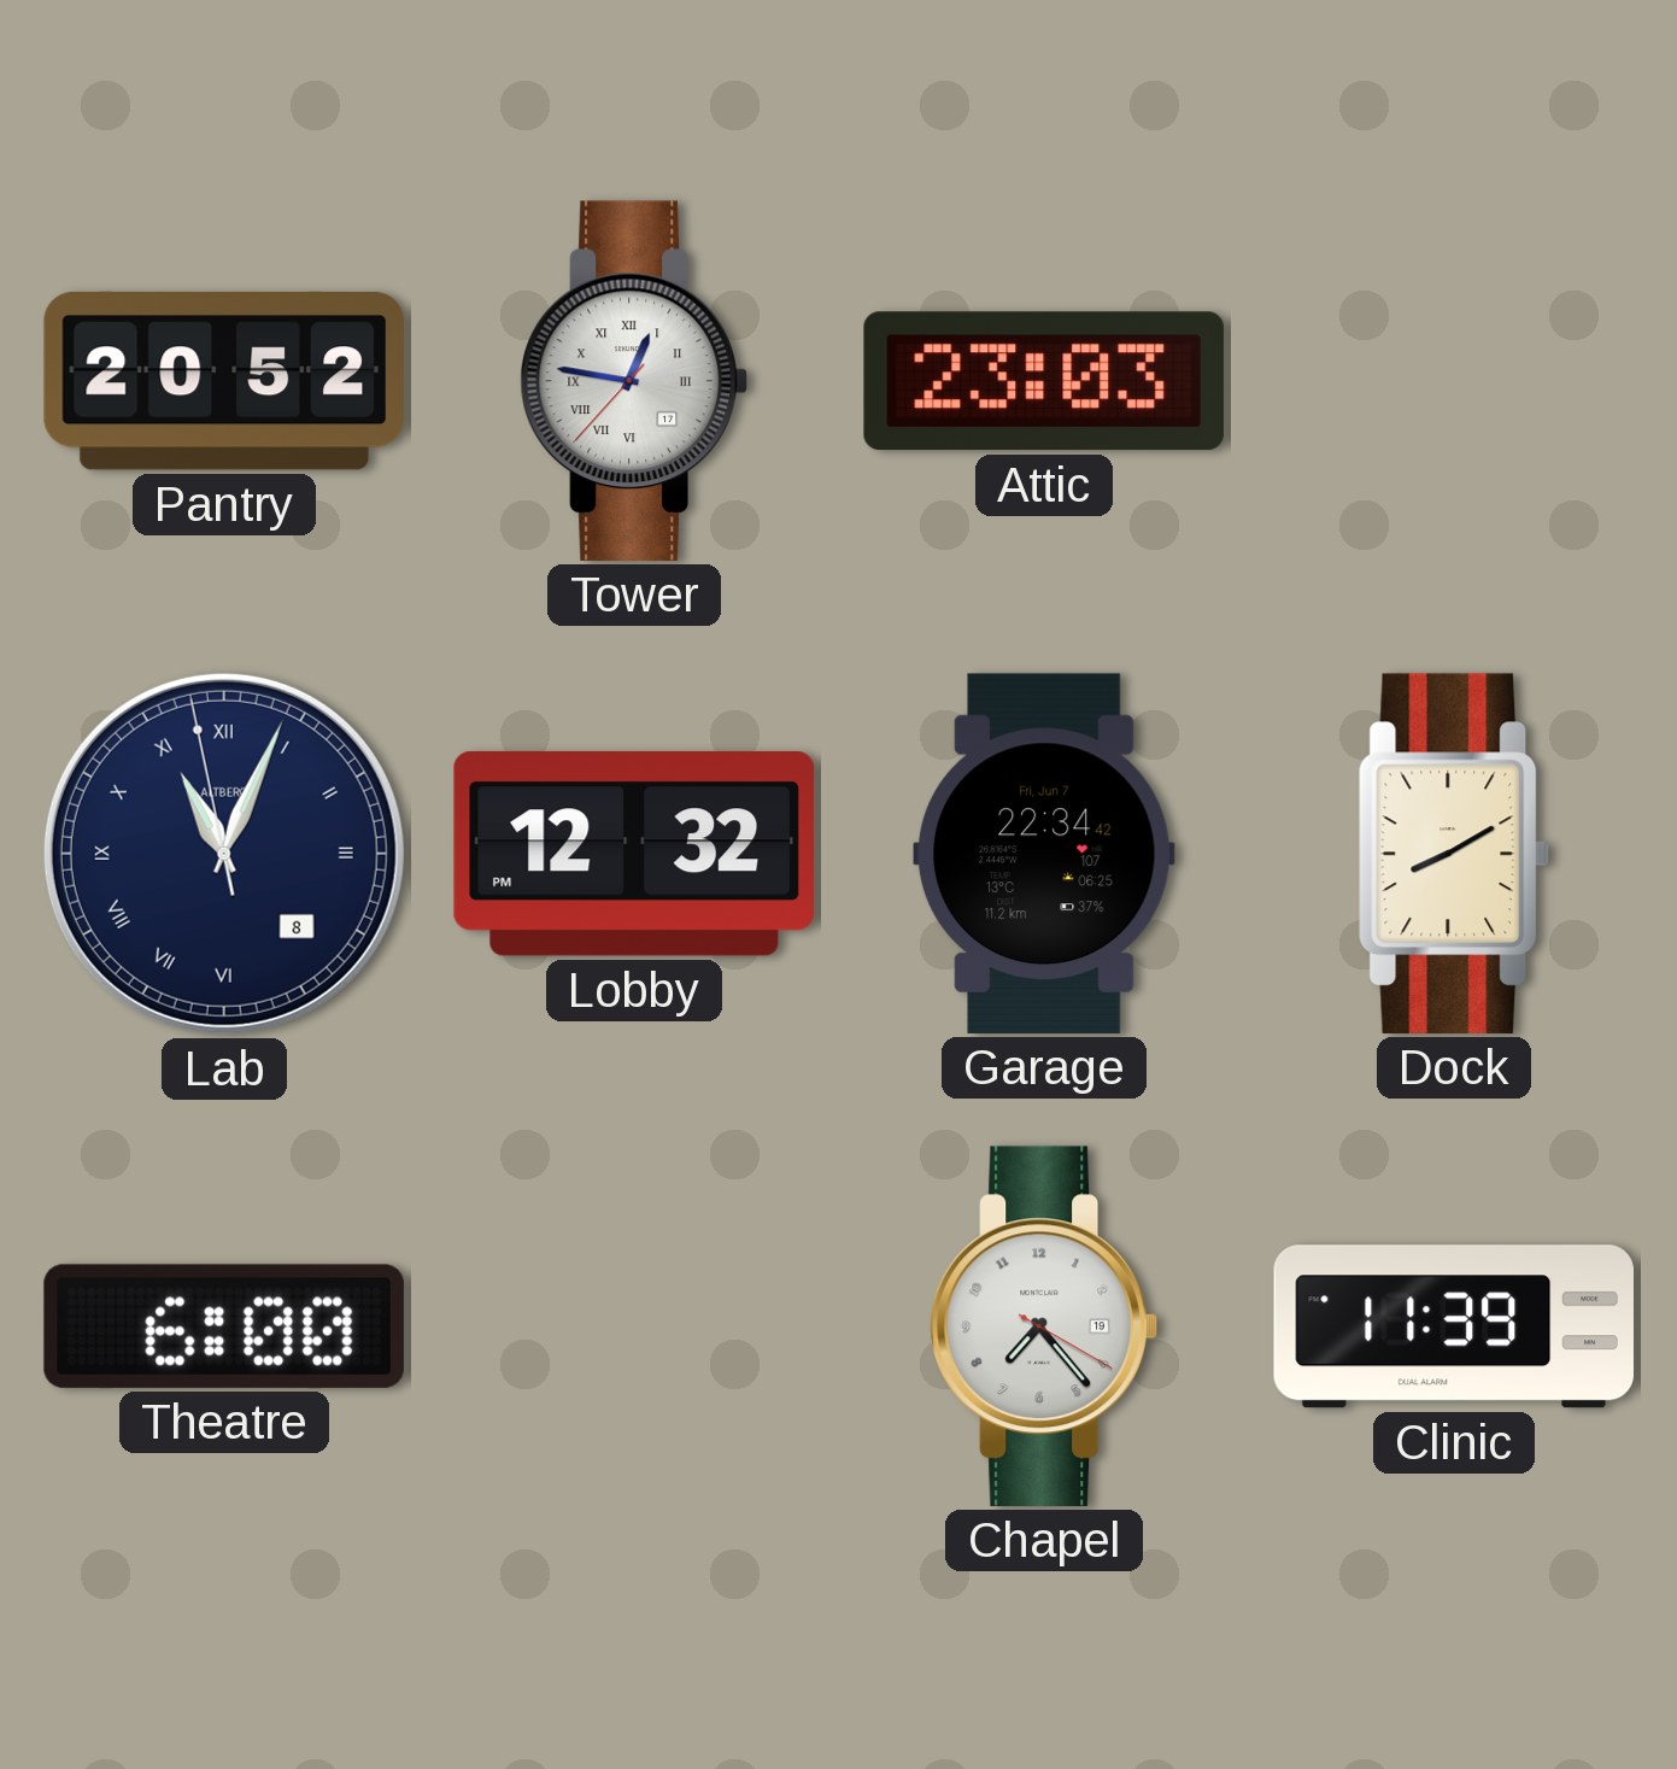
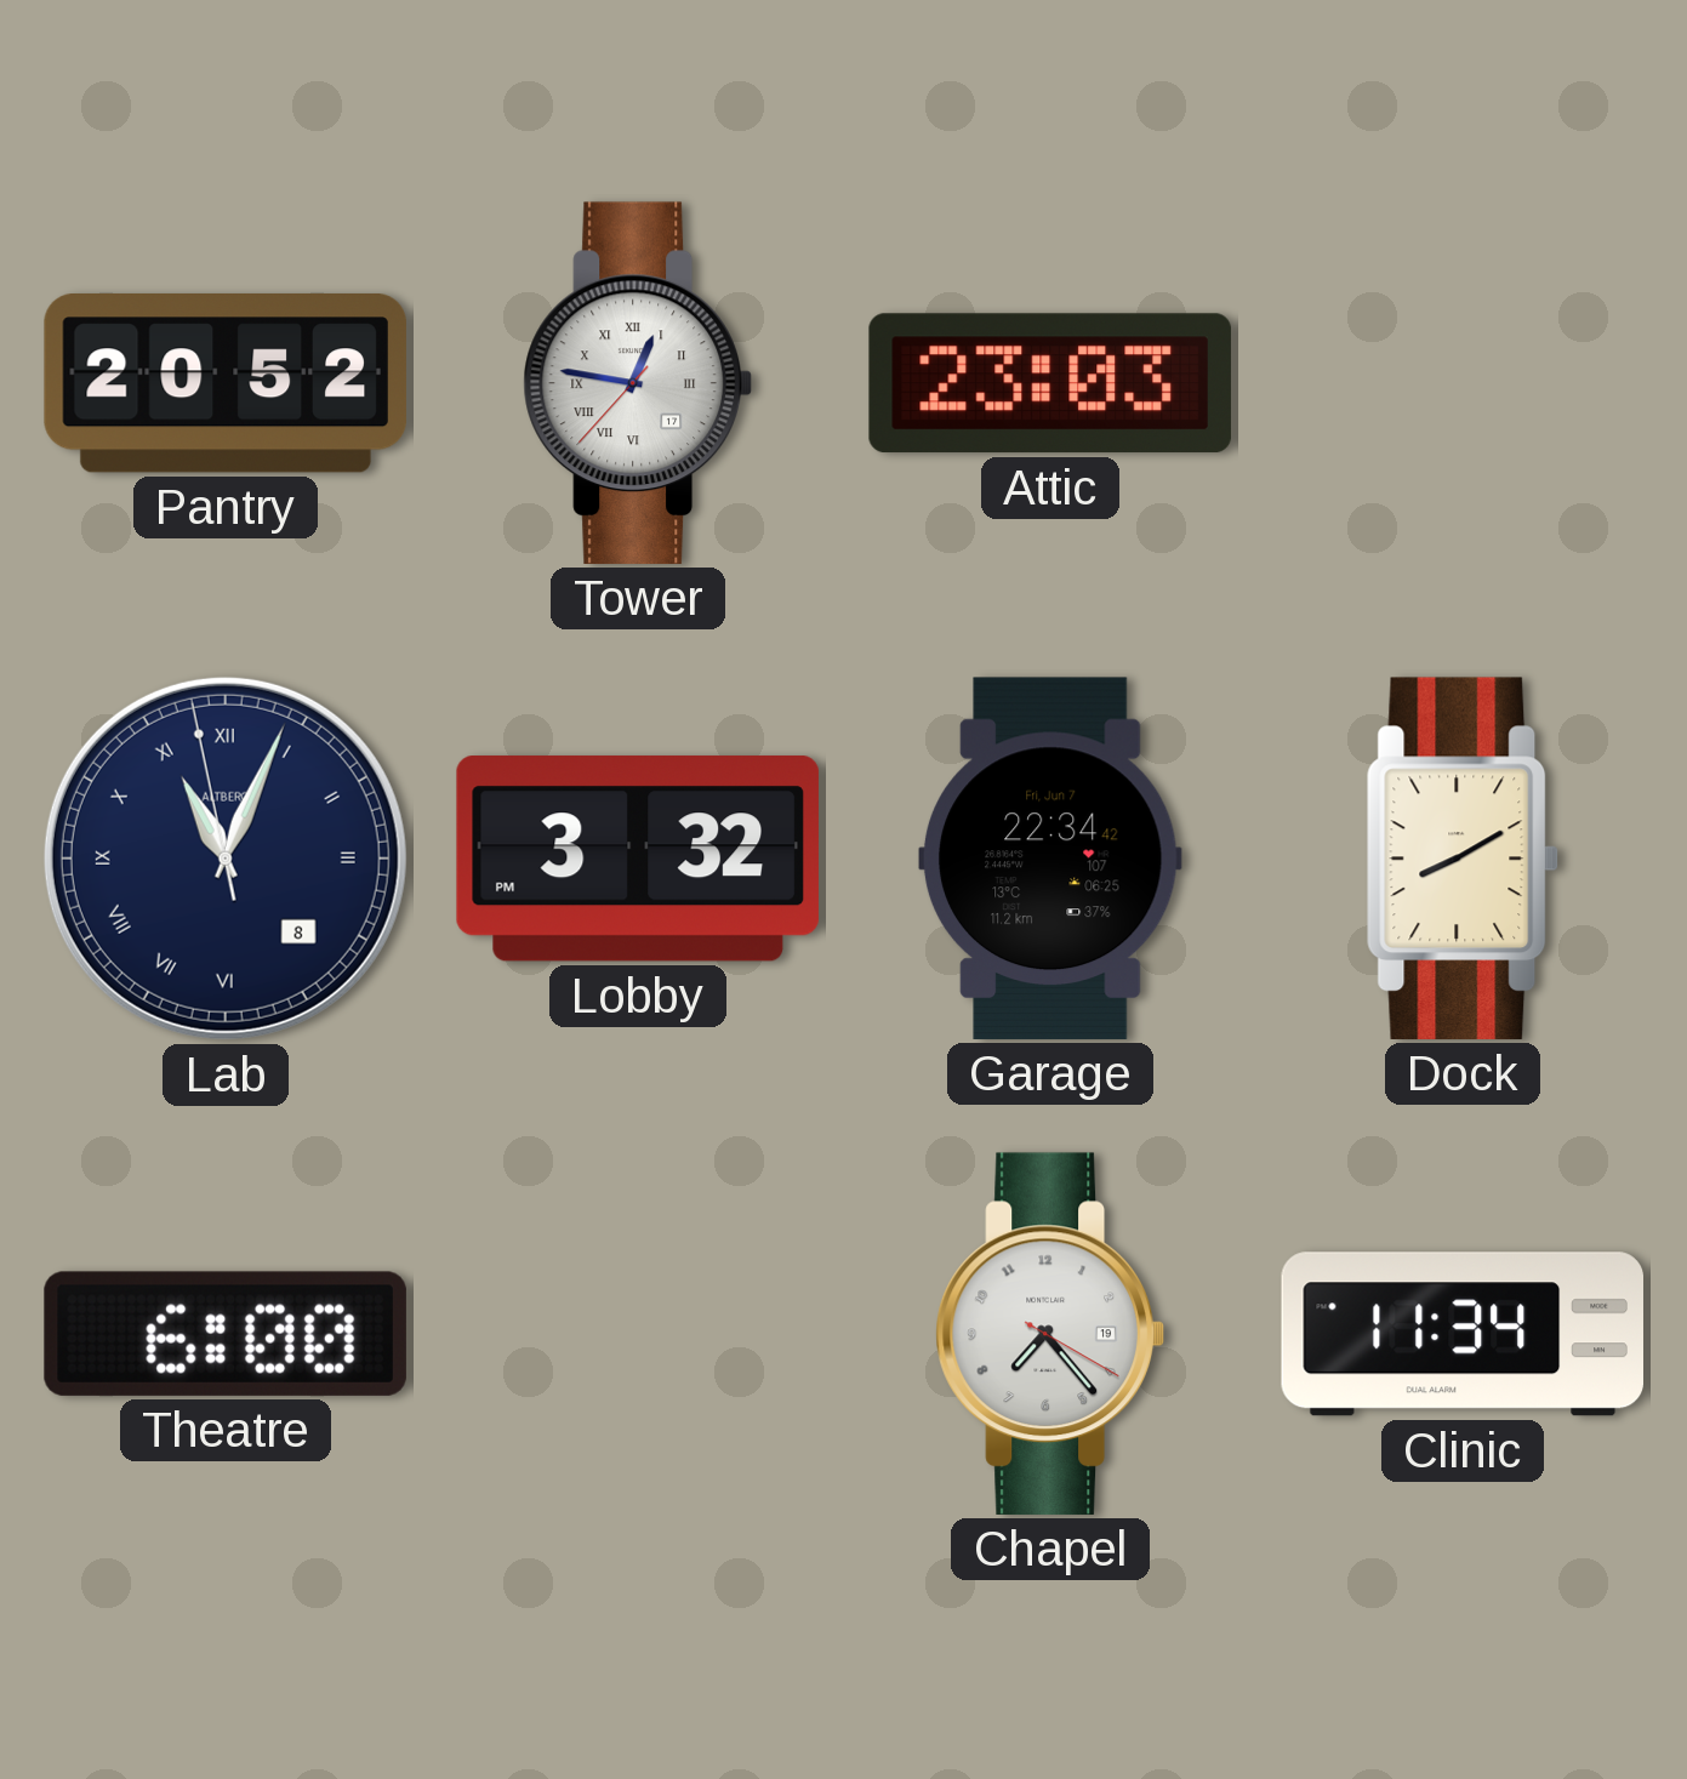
Lobby: 12:32 -> 3:32 (638, 859)
Clinic: 11:39 -> 11:34 (1461, 1334)
